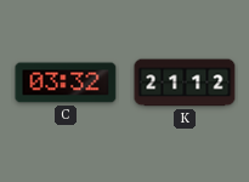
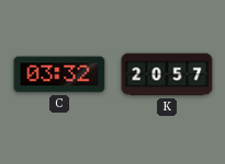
K: 21:12 -> 20:57 (167, 74)
